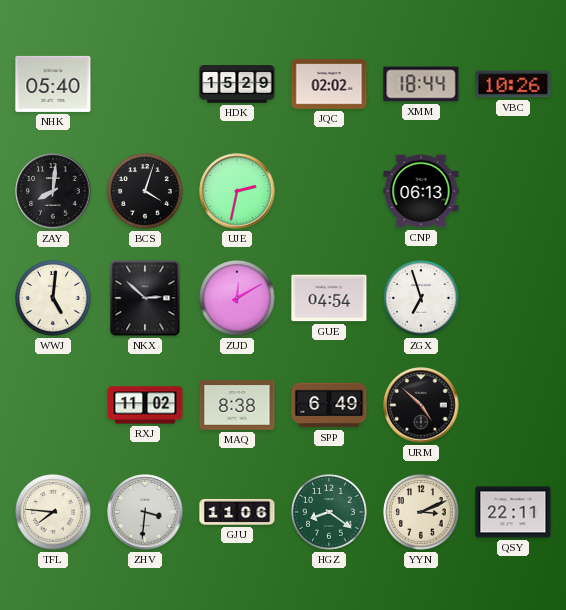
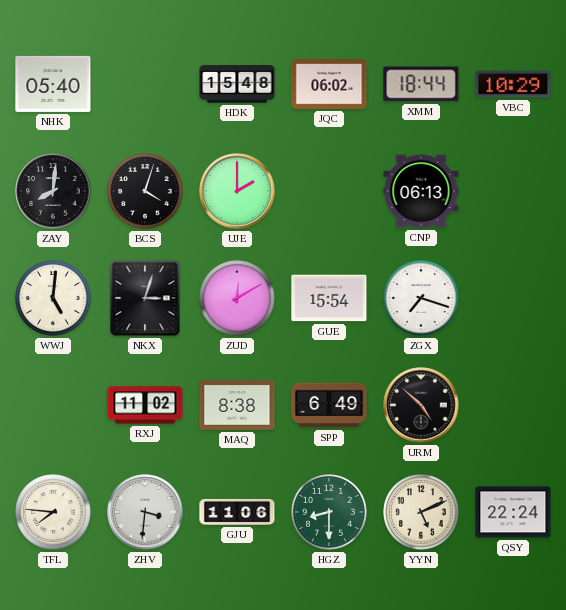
HDK: 15:29 -> 15:48 (237, 84)
JQC: 02:02 -> 06:02 (329, 84)
VBC: 10:26 -> 10:29 (513, 84)
UJE: 2:32 -> 2:00 (237, 191)
NKX: 2:52 -> 3:03 (145, 298)
GUE: 04:54 -> 15:54 (329, 298)
ZGX: 6:57 -> 7:18 (422, 299)
HGZ: 8:21 -> 8:30 (330, 513)
YYN: 3:11 -> 5:11 (422, 513)
QSY: 22:11 -> 22:24 (513, 512)
